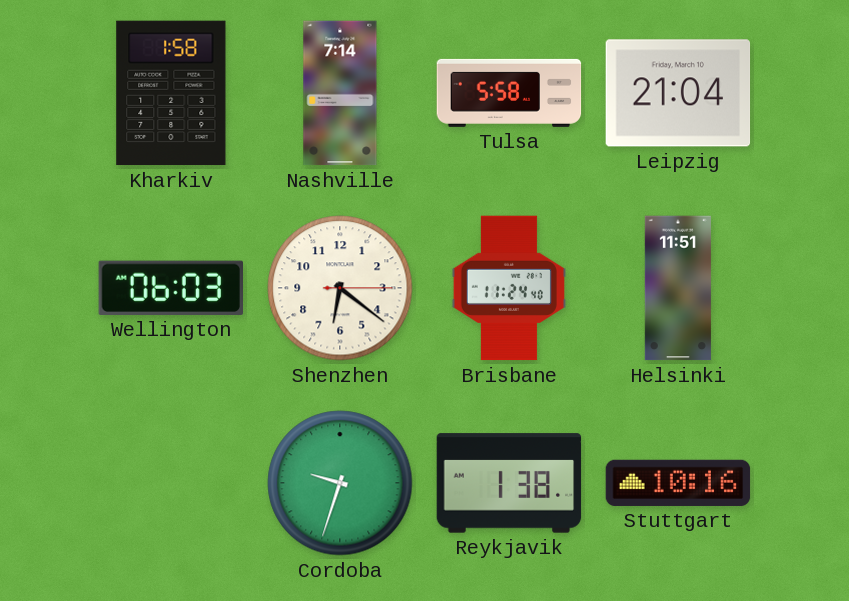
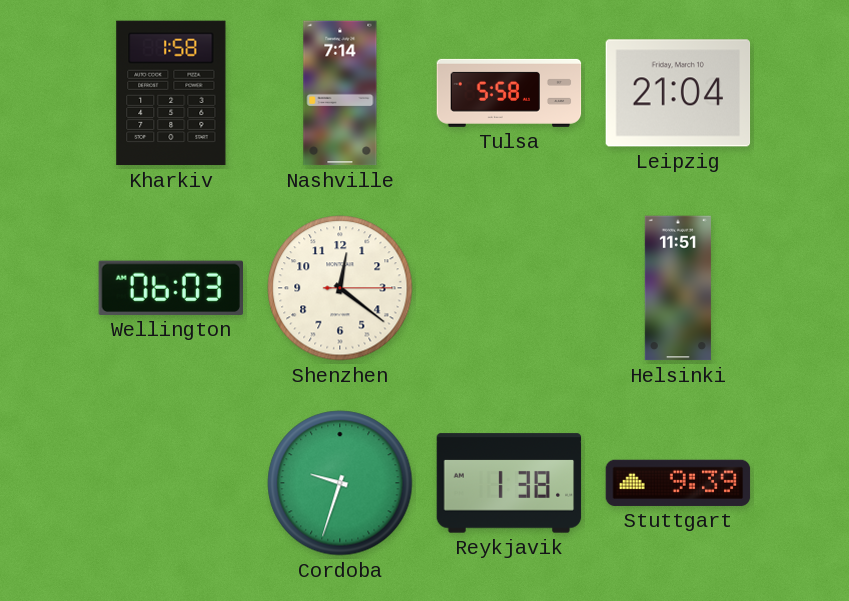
Shenzhen: 6:21 -> 12:21 (340, 288)
Brisbane: 11:24 -> none (509, 288)
Stuttgart: 10:16 -> 9:39 (678, 483)
